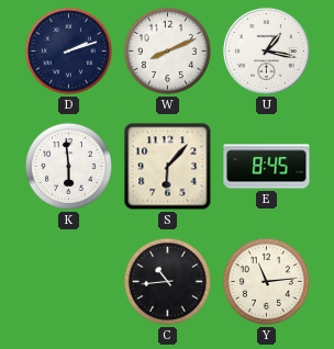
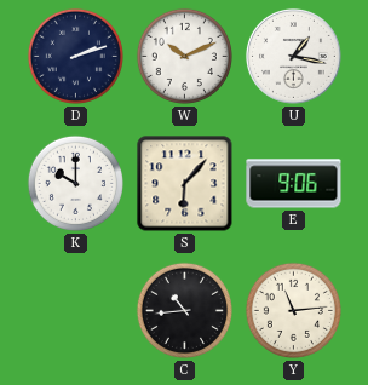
W: 8:11 -> 10:11 (184, 56)
K: 5:59 -> 10:00 (75, 183)
E: 8:45 -> 9:06 (294, 184)
